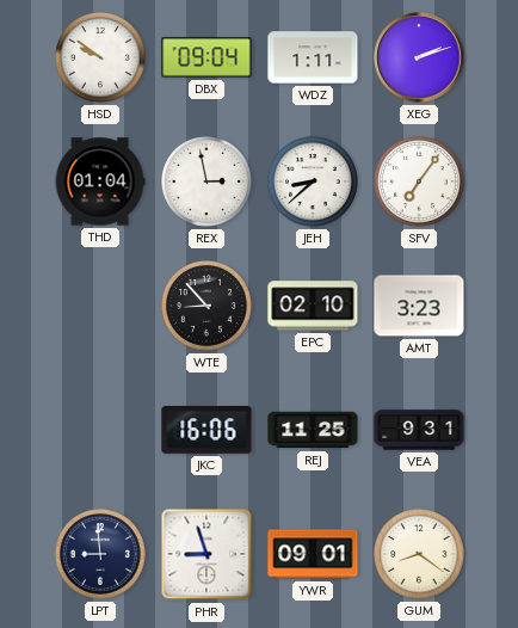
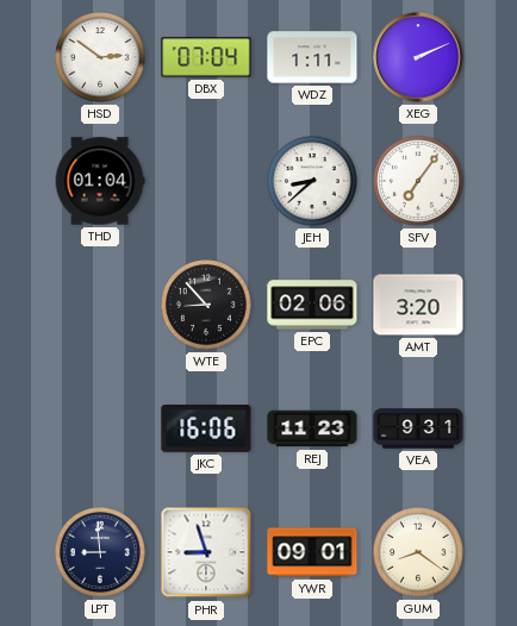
HSD: 9:51 -> 2:51 (101, 58)
DBX: 09:04 -> 07:04 (206, 57)
XEG: 2:12 -> 2:11 (418, 57)
REX: 2:58 -> none (208, 183)
EPC: 02:10 -> 02:06 (312, 305)
AMT: 3:23 -> 3:20 (418, 305)
REJ: 11:25 -> 11:23 (312, 428)
